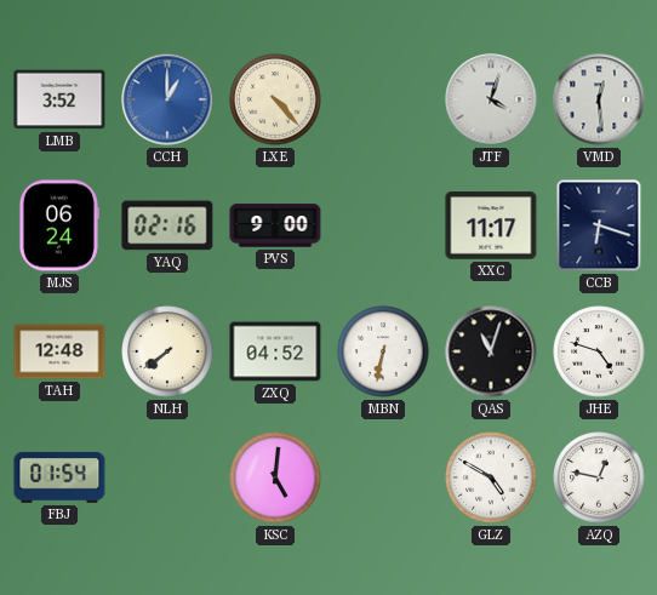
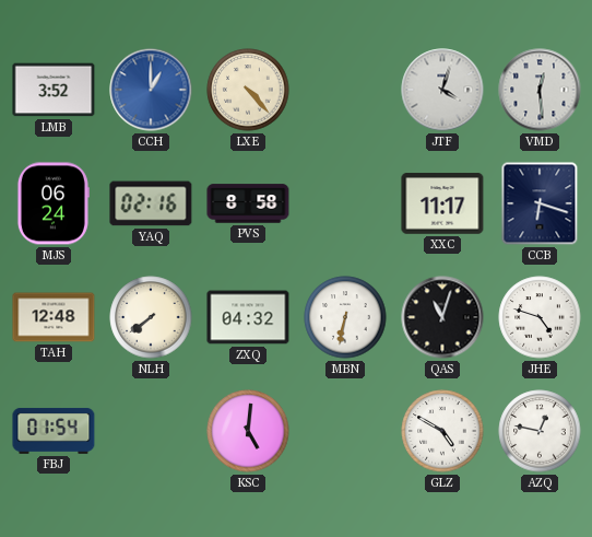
PVS: 9:00 -> 8:58 (248, 203)
ZXQ: 04:52 -> 04:32 (248, 317)
